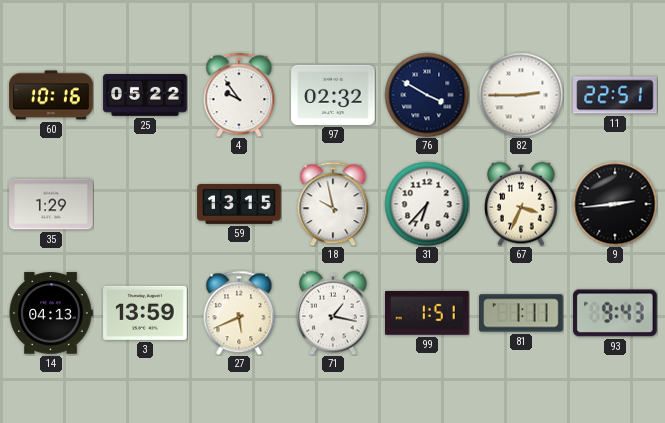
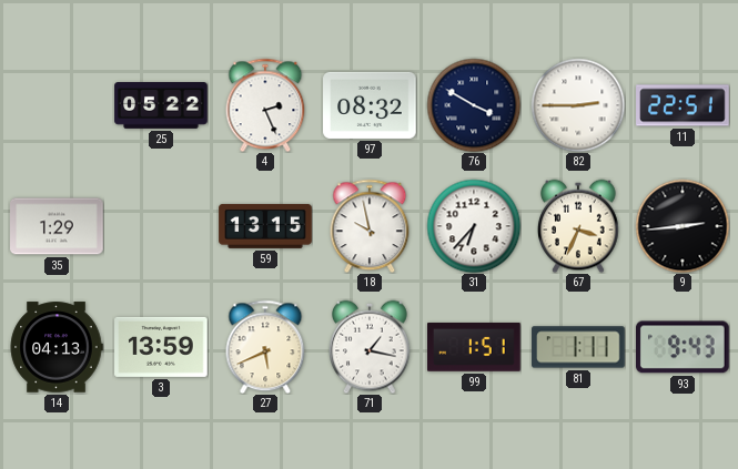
60: 10:16 -> none (51, 95)
4: 9:54 -> 2:26 (265, 105)
97: 02:32 -> 08:32 (370, 105)
